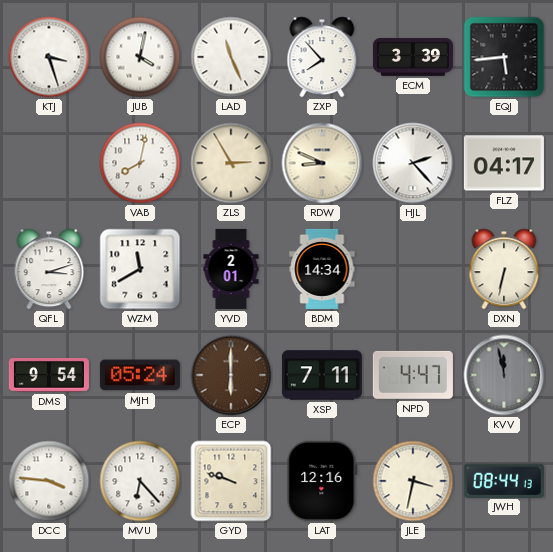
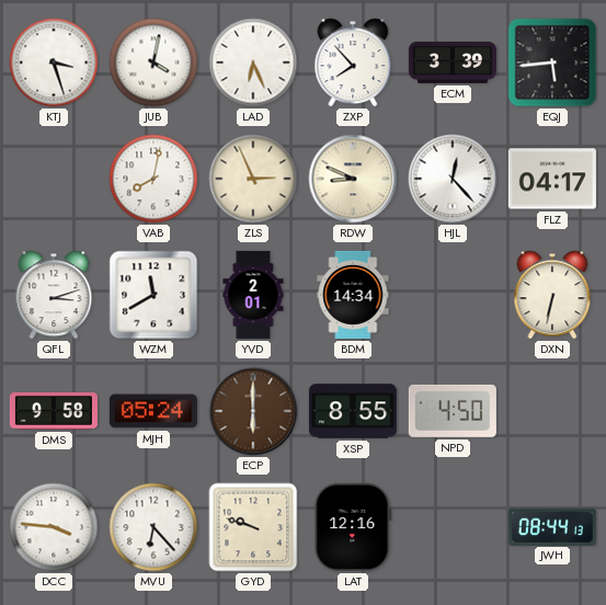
LAD: 11:26 -> 6:26 (253, 62)
ZLS: 2:55 -> 2:56 (253, 179)
HJL: 2:23 -> 12:23 (453, 179)
DMS: 9:54 -> 9:58 (54, 412)
XSP: 7:11 -> 8:55 (353, 411)
NPD: 4:47 -> 4:50 (453, 411)
KVV: 11:58 -> none (504, 375)
JLE: 3:32 -> none (413, 481)
